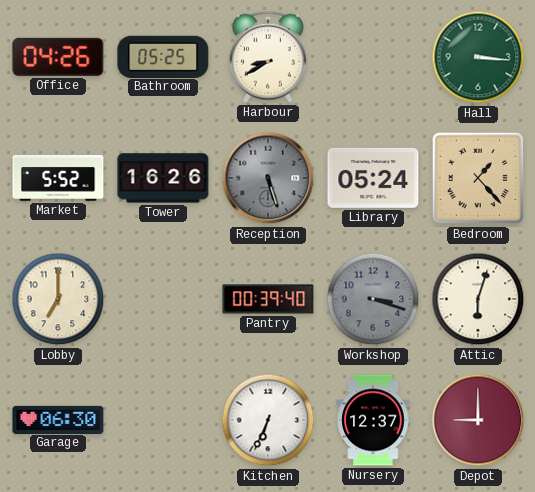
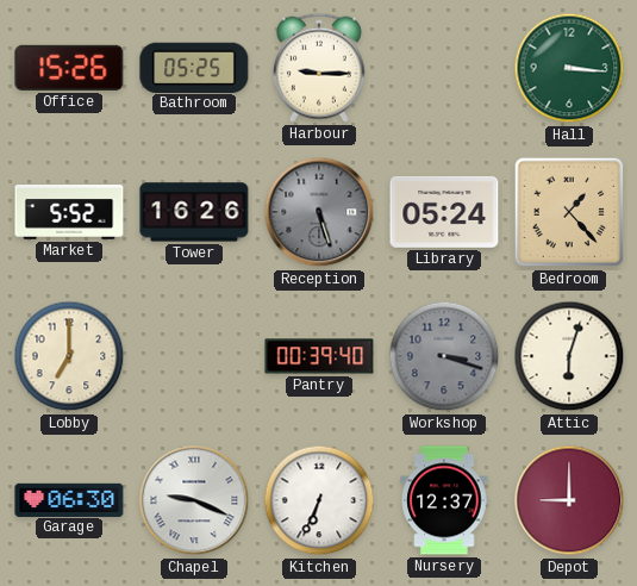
Office: 04:26 -> 15:26 (69, 68)
Harbour: 8:40 -> 9:15 (319, 68)
Chapel: none -> 9:19 (194, 500)
